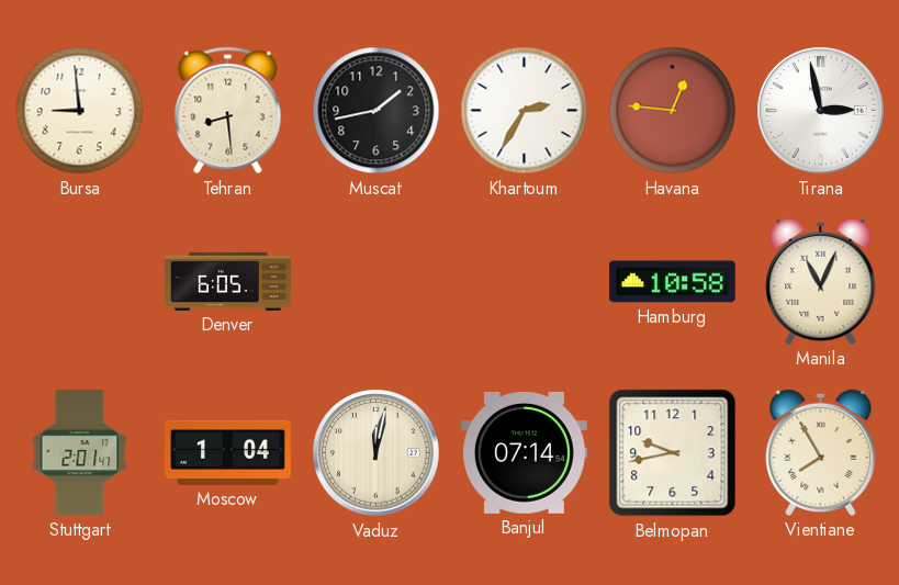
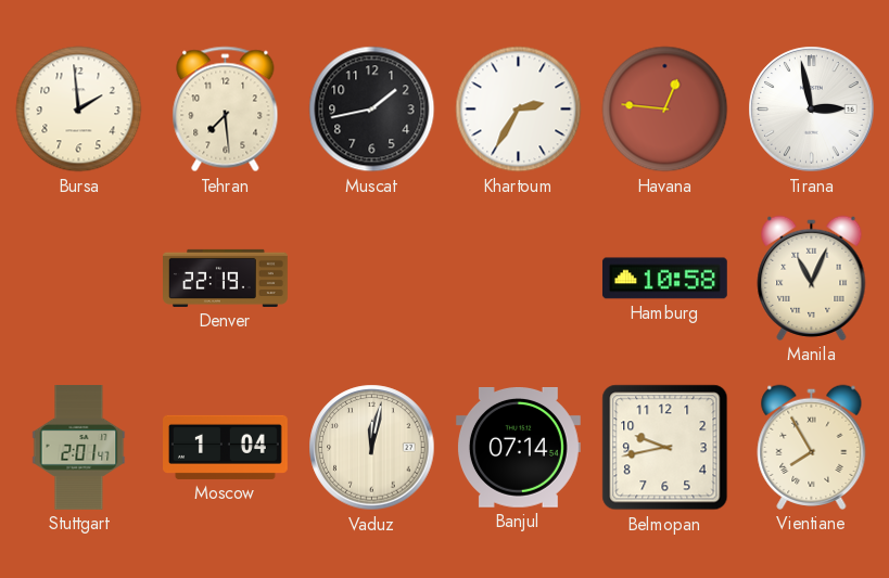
Bursa: 8:59 -> 1:59 (79, 110)
Tehran: 8:29 -> 7:29 (226, 110)
Denver: 6:05 -> 22:19 (226, 278)
